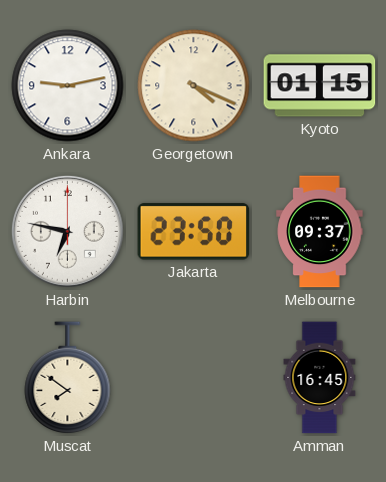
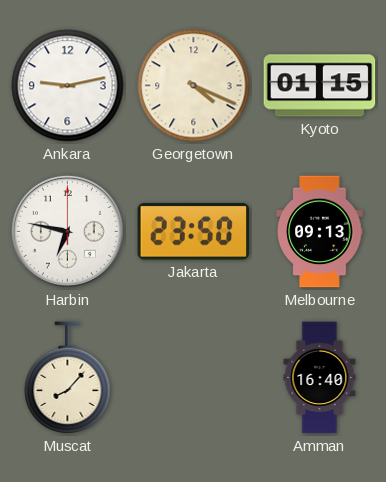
Melbourne: 09:37 -> 09:13 (320, 232)
Muscat: 7:51 -> 8:07 (68, 378)
Amman: 16:45 -> 16:40 (320, 378)
